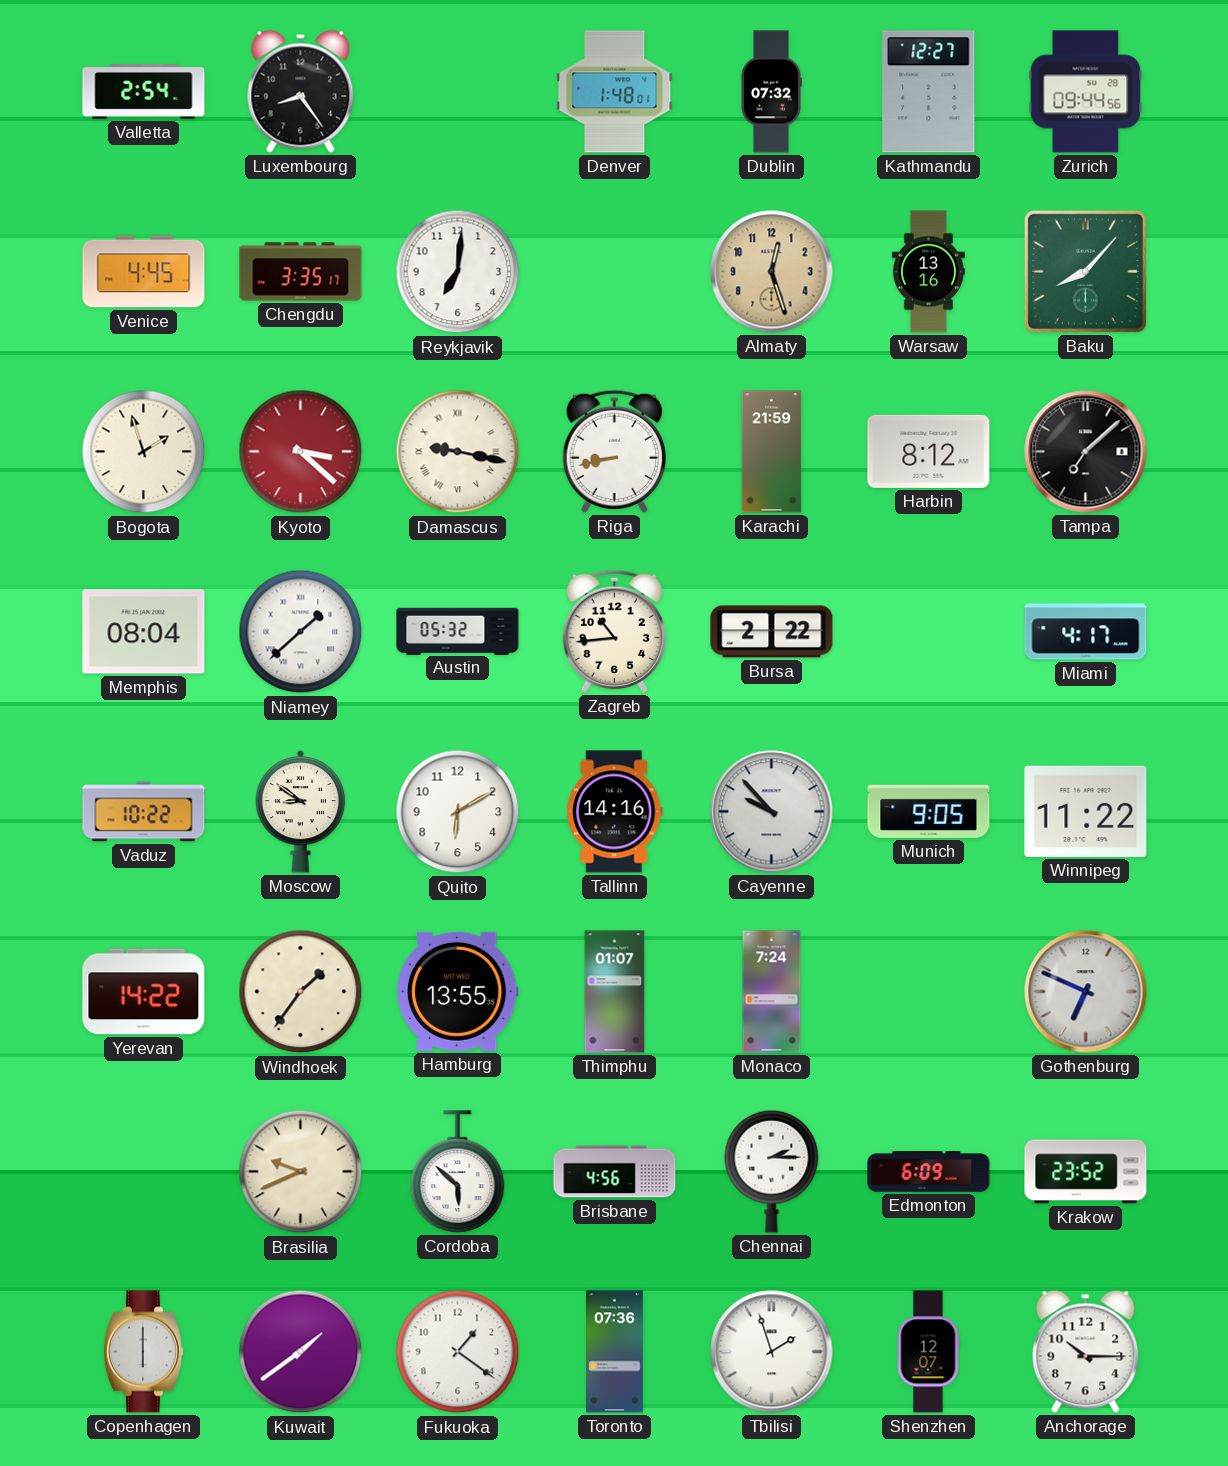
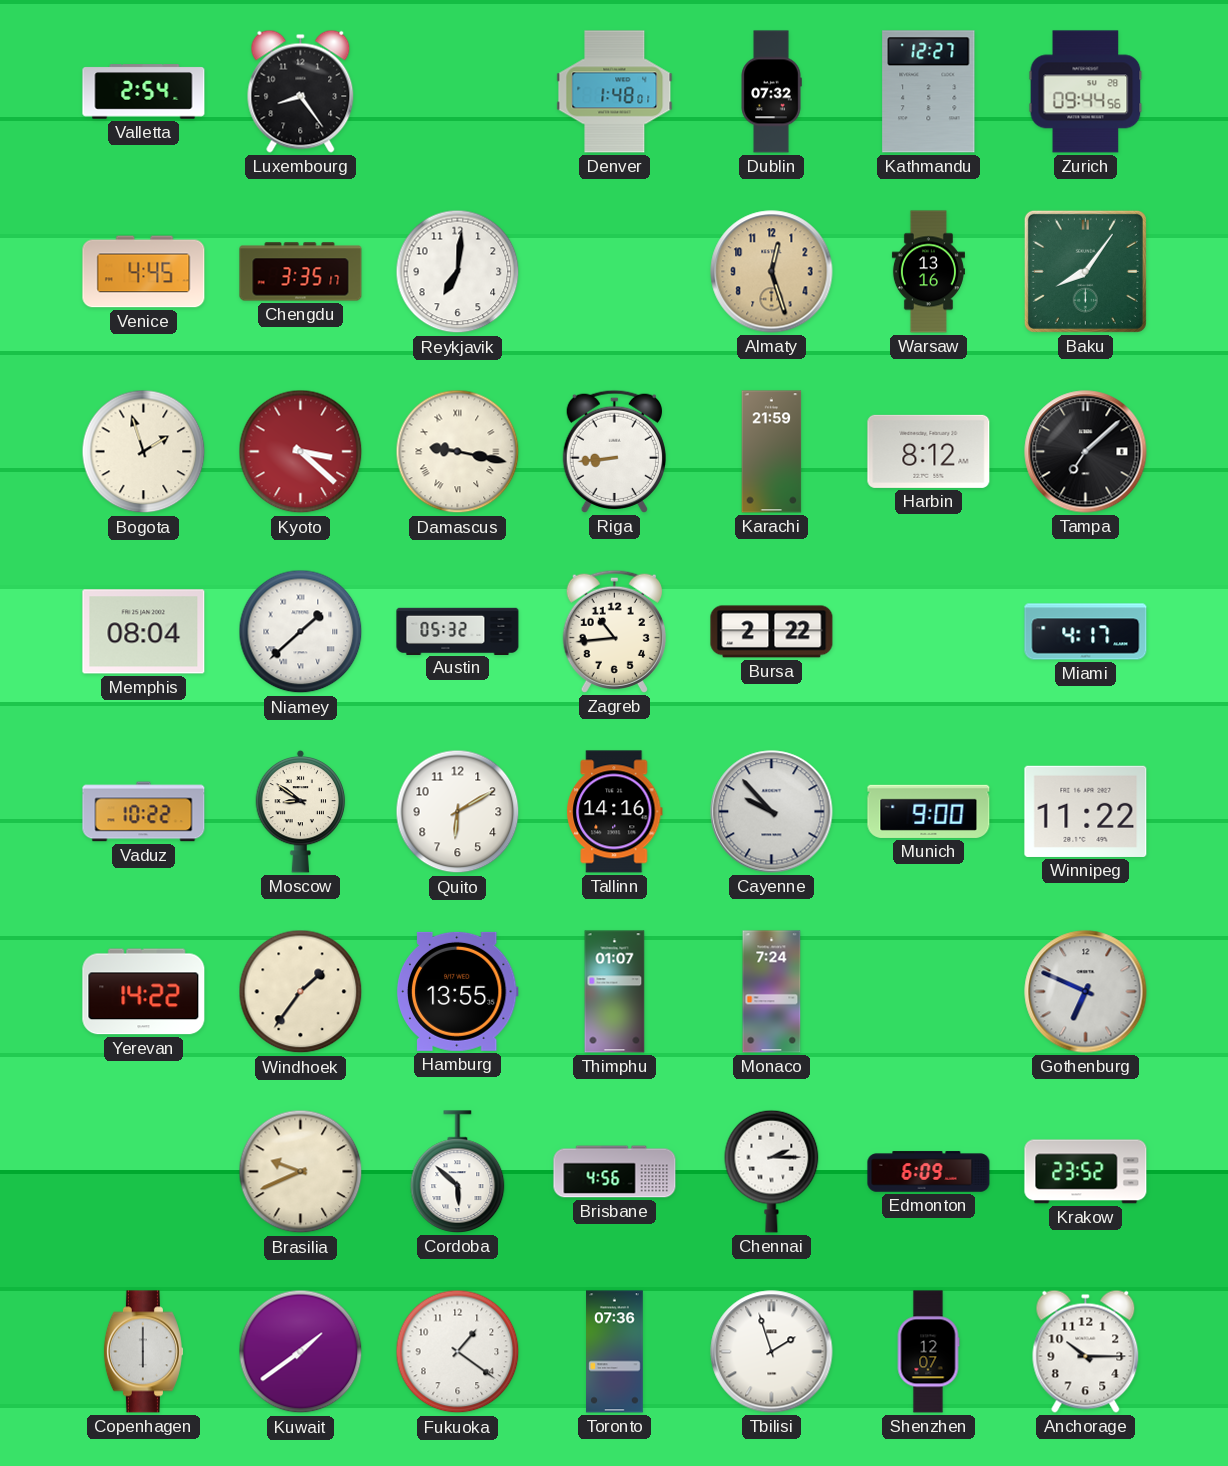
Baku: 8:07 -> 8:06 (1085, 271)
Riga: 8:43 -> 8:44 (614, 451)
Munich: 9:05 -> 9:00 (929, 811)
